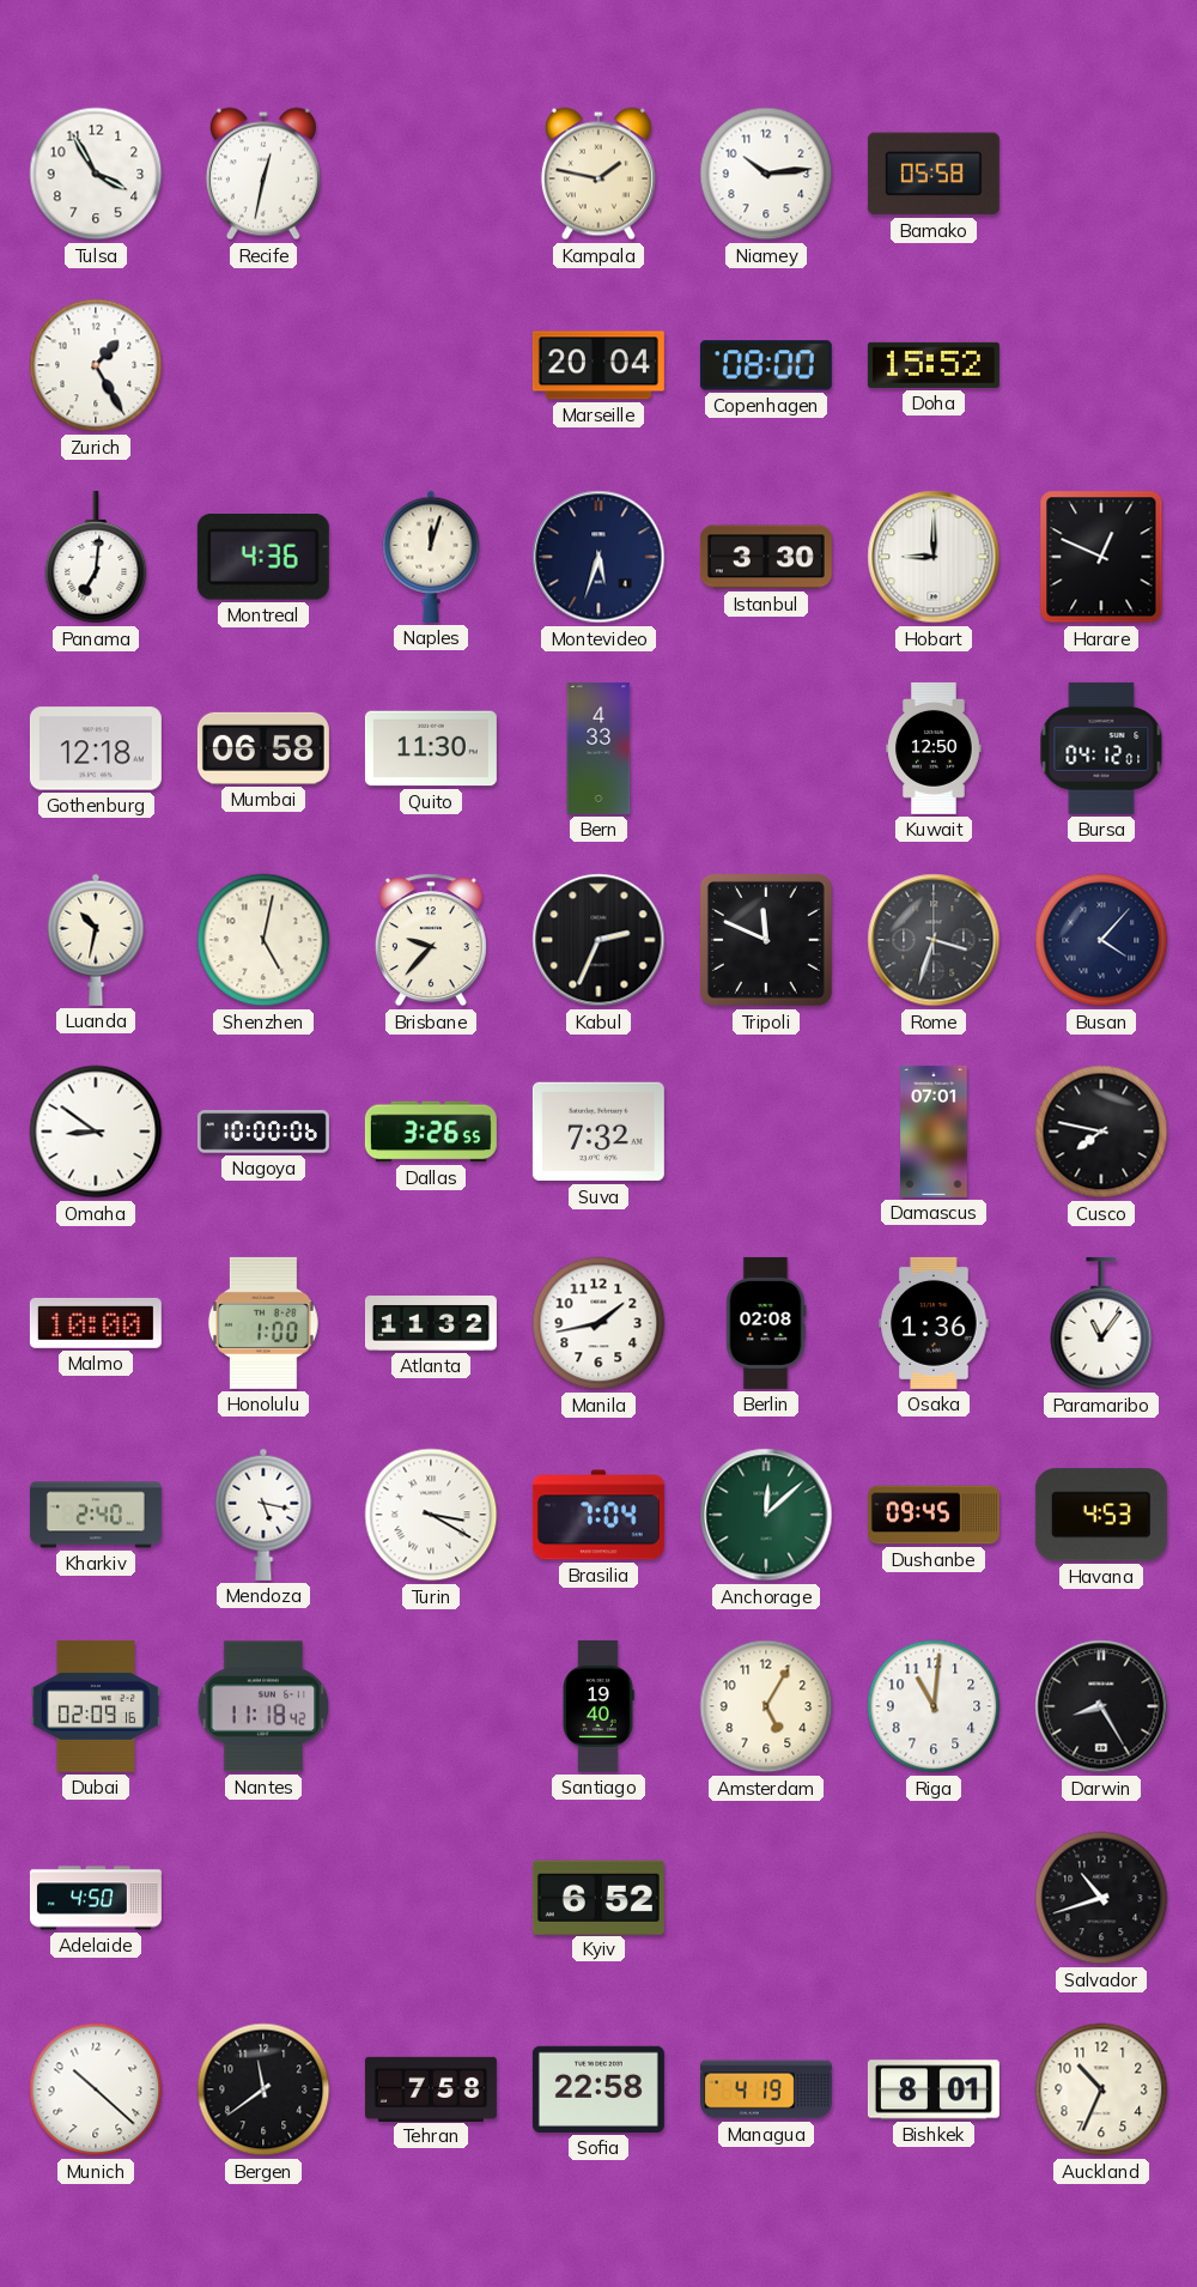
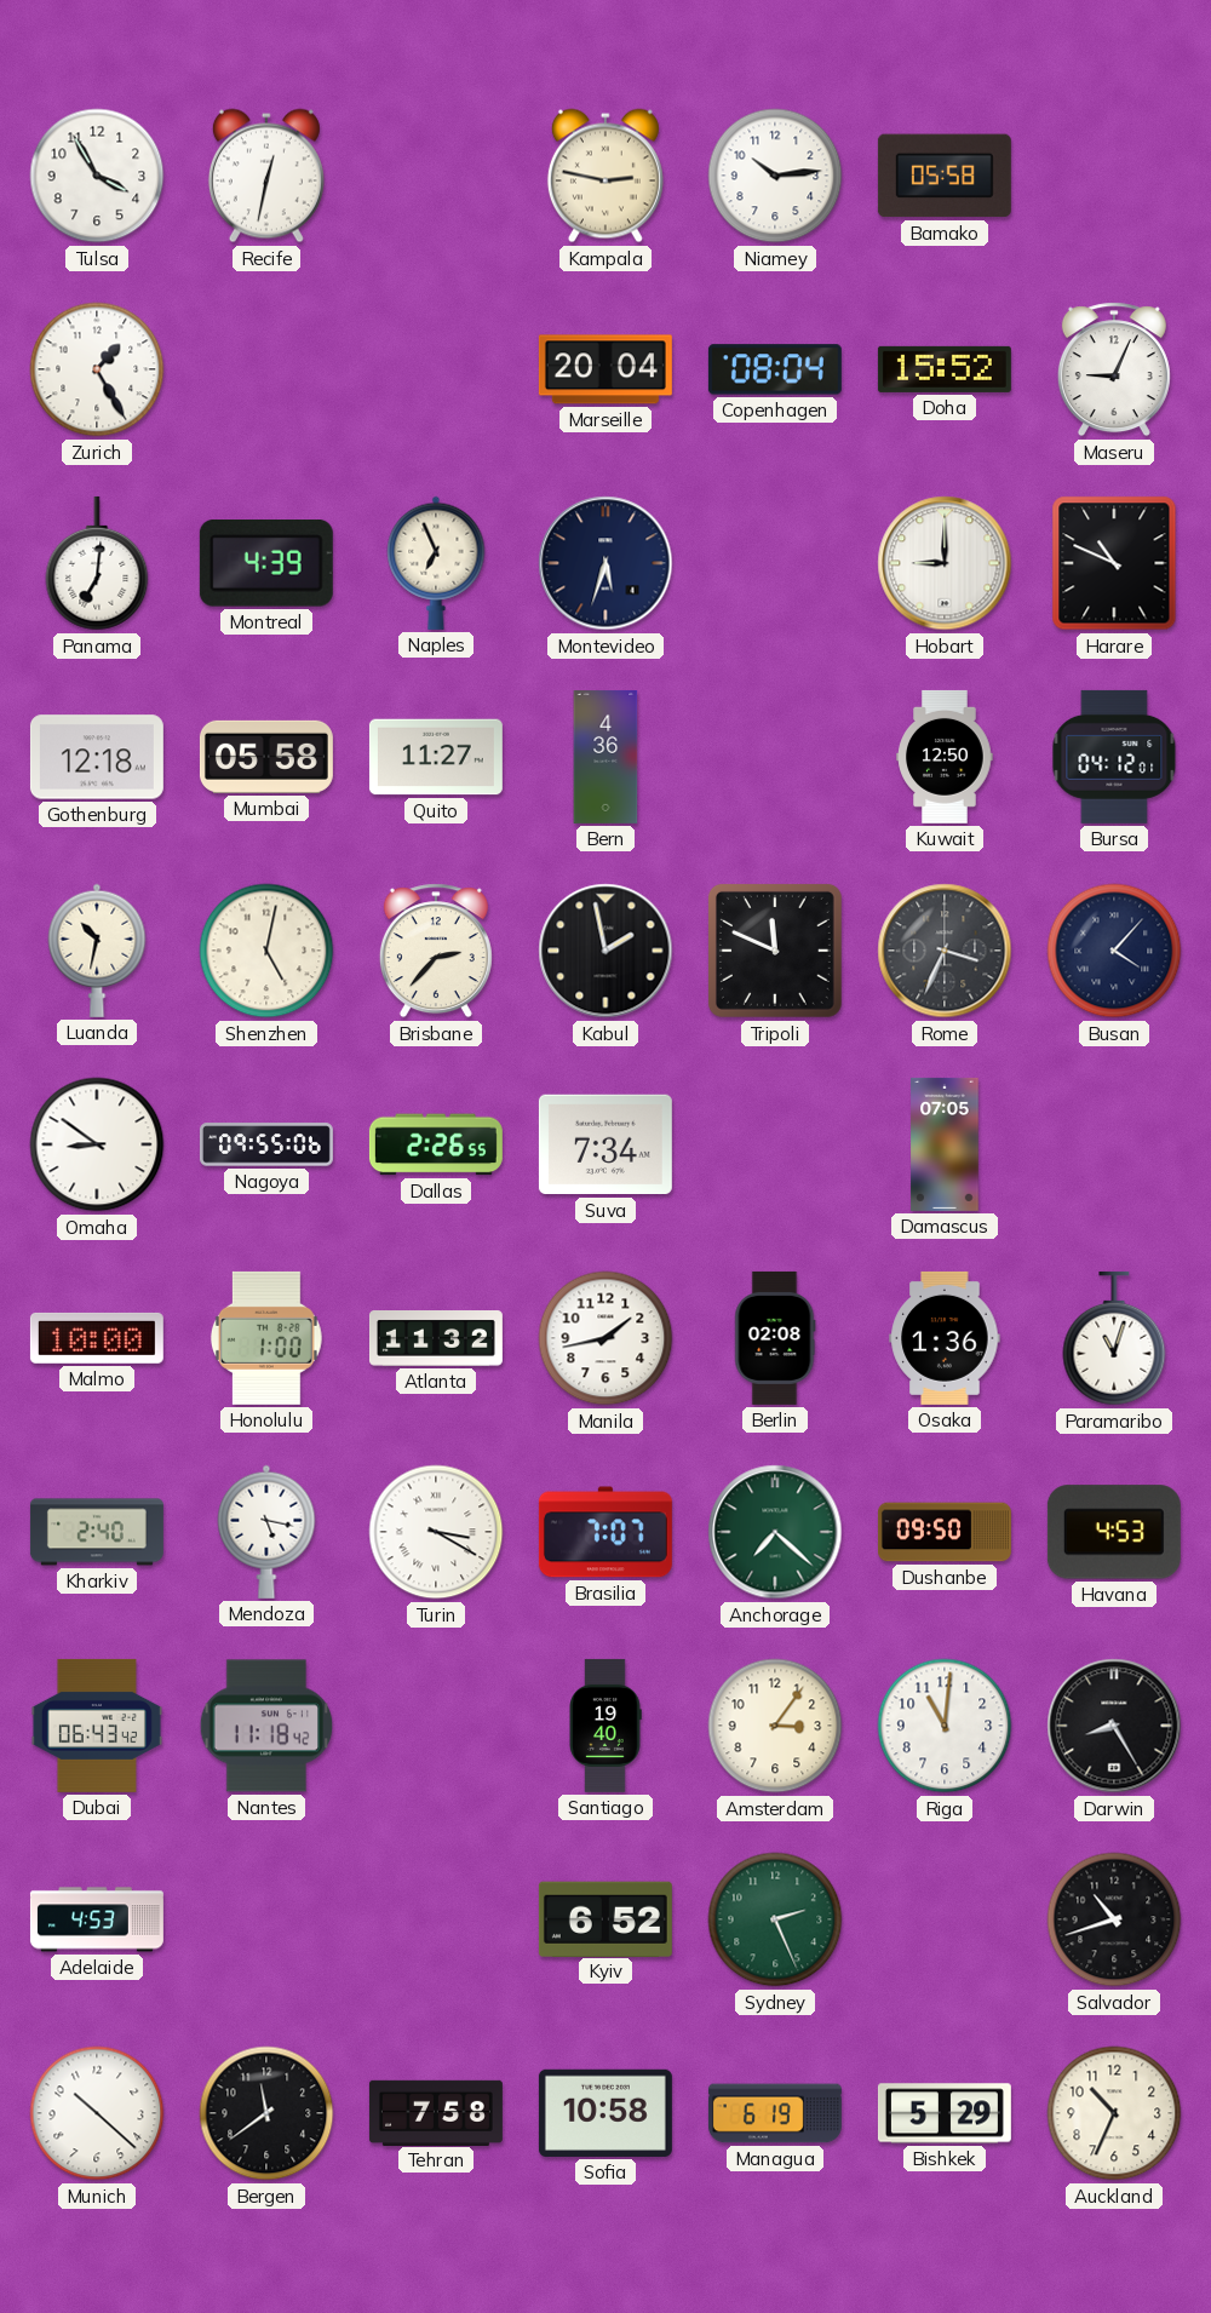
Kampala: 1:47 -> 2:47 (605, 176)
Copenhagen: 08:00 -> 08:04 (775, 369)
Maseru: none -> 9:04 (1114, 369)
Montreal: 4:36 -> 4:39 (266, 564)
Naples: 12:03 -> 6:56 (436, 563)
Istanbul: 3:30 -> none (766, 557)
Harare: 12:49 -> 10:49 (1114, 563)
Mumbai: 06:58 -> 05:58 (266, 757)
Quito: 11:30 -> 11:27 (436, 757)
Bern: 4:33 -> 4:36 (605, 757)
Brisbane: 9:37 -> 2:37 (436, 951)
Kabul: 2:34 -> 1:58 (605, 951)
Rome: 3:33 -> 3:34 (945, 951)
Nagoya: 10:00 -> 09:55 (266, 1144)
Dallas: 3:26 -> 2:26 (436, 1144)
Suva: 7:32 -> 7:34 (605, 1144)
Damascus: 07:01 -> 07:05 (945, 1144)
Cusco: 7:47 -> none (1101, 1132)
Paramaribo: 11:06 -> 11:03 (1114, 1338)
Brasilia: 7:04 -> 7:07 (605, 1532)
Anchorage: 12:08 -> 7:22 (775, 1532)
Dushanbe: 09:45 -> 09:50 (945, 1532)
Dubai: 02:09 -> 06:43 (97, 1726)
Amsterdam: 5:05 -> 3:06 (775, 1726)
Adelaide: 4:50 -> 4:53 (97, 1919)
Sydney: none -> 2:26 (775, 1919)
Sofia: 22:58 -> 10:58 (605, 2113)
Managua: 4:19 -> 6:19 (775, 2113)
Bishkek: 8:01 -> 5:29 (945, 2113)
